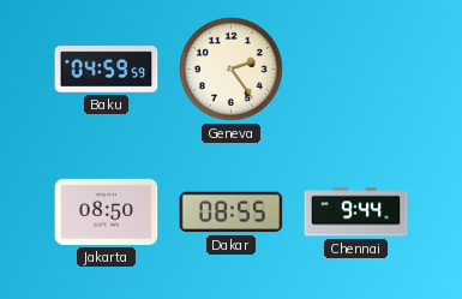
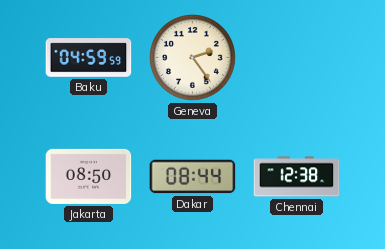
Dakar: 08:55 -> 08:44 (193, 177)
Chennai: 9:44 -> 12:38 (297, 177)
